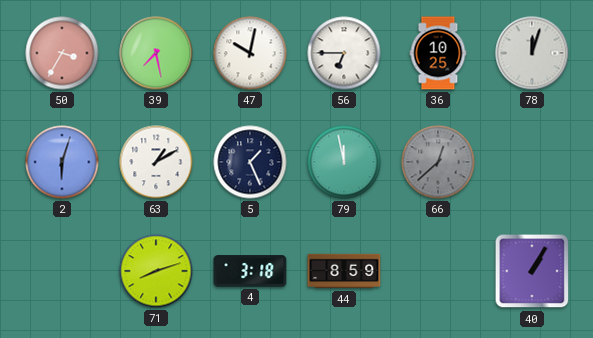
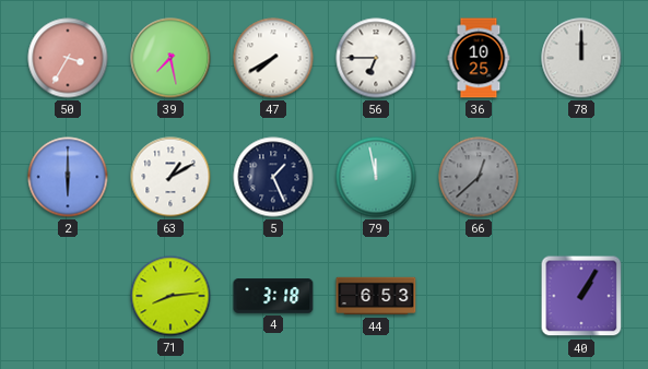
47: 10:02 -> 7:40 (273, 58)
78: 12:03 -> 12:00 (581, 58)
2: 6:03 -> 6:00 (68, 177)
71: 8:12 -> 8:14 (170, 296)
44: 8:59 -> 6:53 (376, 296)
